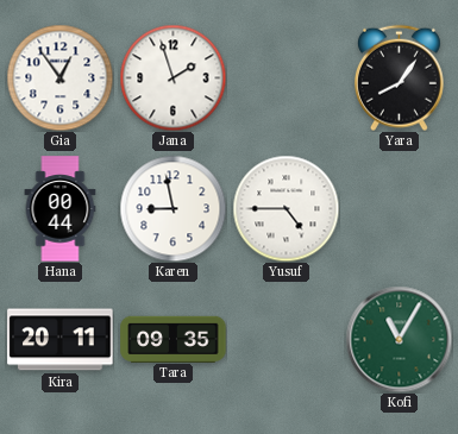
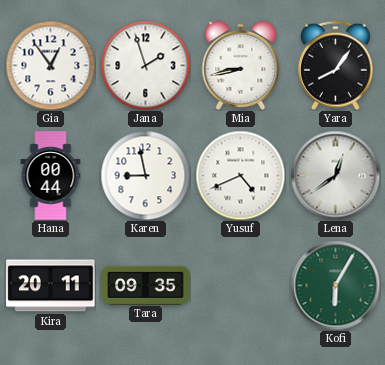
Mia: none -> 8:43 (241, 65)
Yusuf: 4:45 -> 4:41 (240, 175)
Lena: none -> 12:39 (335, 175)
Kofi: 11:05 -> 6:05 (335, 285)
